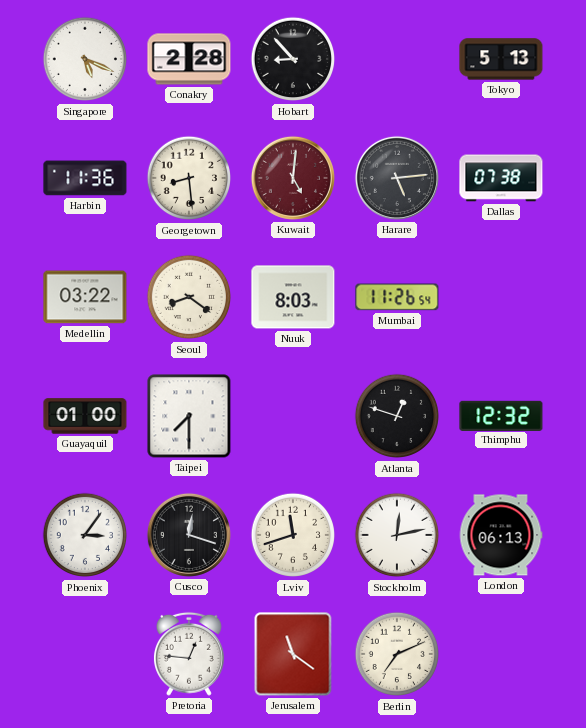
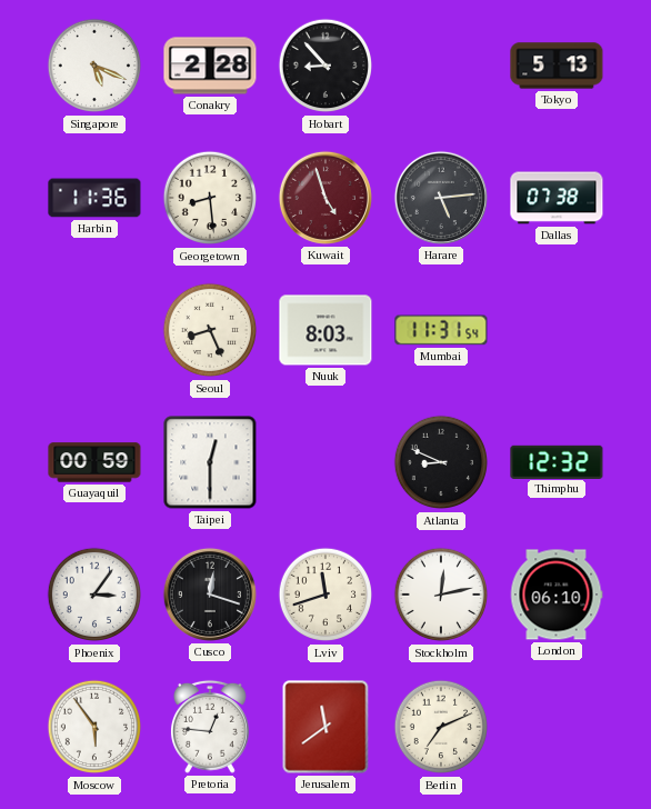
Kuwait: 5:01 -> 4:57 (325, 198)
Medellin: 03:22 -> none (85, 297)
Seoul: 8:21 -> 8:26 (210, 330)
Mumbai: 11:26 -> 11:31 (441, 330)
Guayaquil: 01:00 -> 00:59 (94, 462)
Taipei: 7:30 -> 12:30 (210, 462)
Atlanta: 12:48 -> 8:49 (441, 462)
London: 06:13 -> 06:10 (557, 595)
Moscow: none -> 5:54 (94, 727)
Jerusalem: 11:21 -> 11:39 (325, 727)
